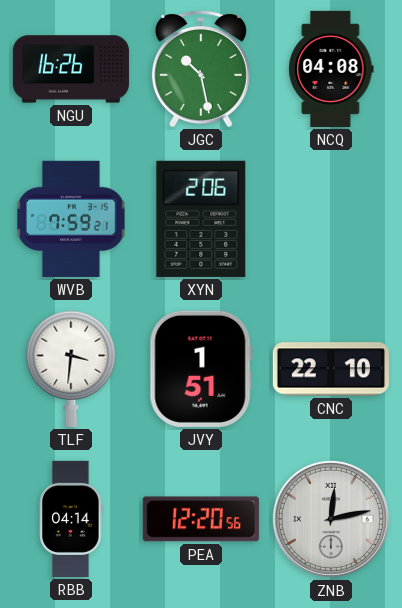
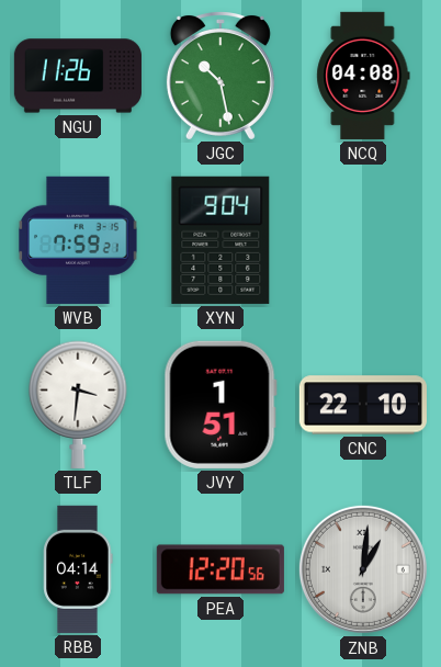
NGU: 16:26 -> 11:26 (78, 76)
XYN: 2:06 -> 9:04 (220, 240)
ZNB: 12:13 -> 1:01 (363, 569)
